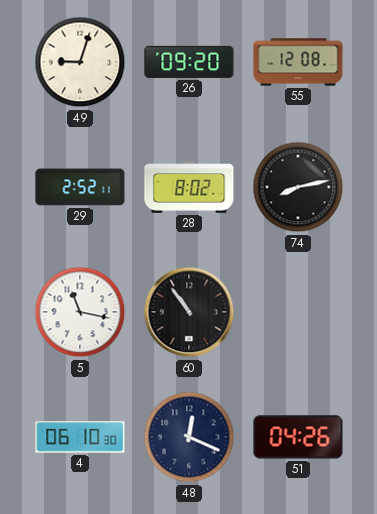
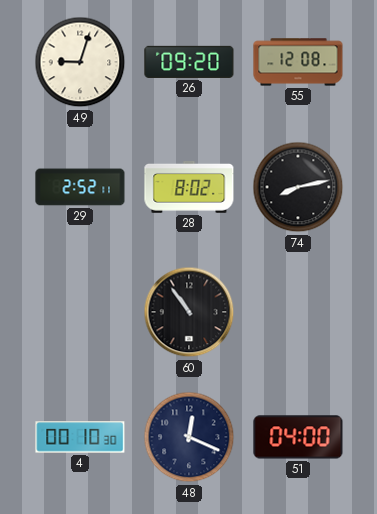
5: 11:17 -> none (80, 312)
4: 06:10 -> 00:10 (80, 437)
51: 04:26 -> 04:00 (298, 437)
